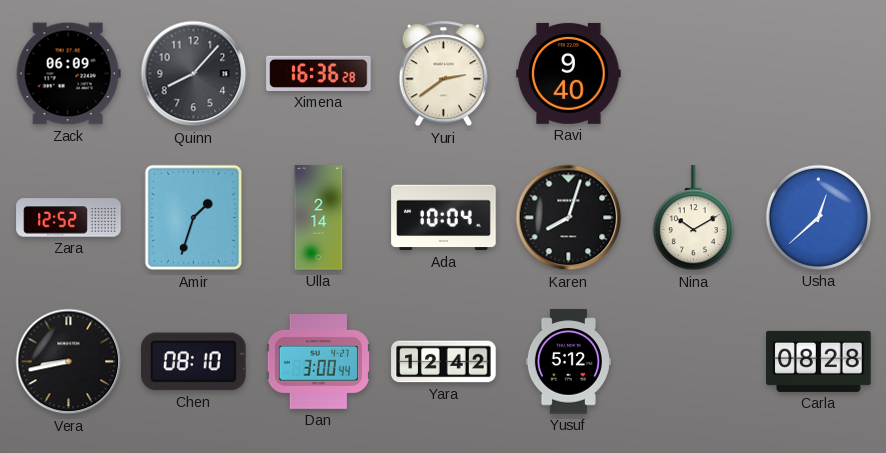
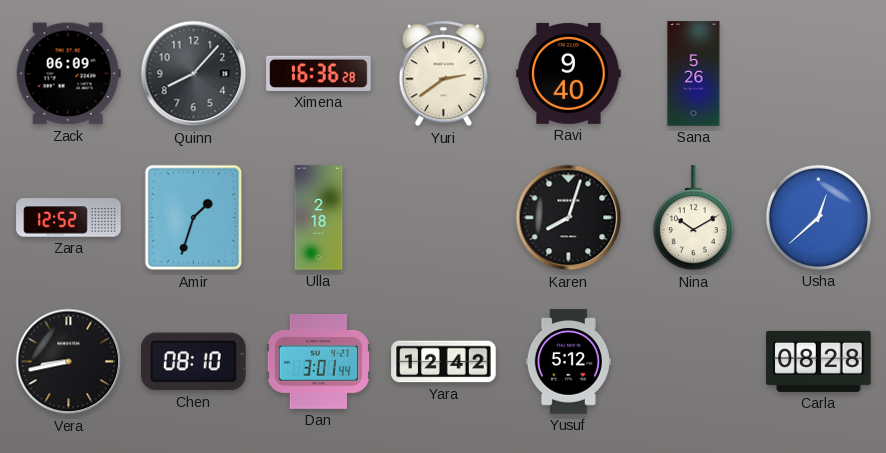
Sana: none -> 5:26 (694, 74)
Ulla: 2:14 -> 2:18 (319, 218)
Ada: 10:04 -> none (444, 218)
Dan: 3:00 -> 3:01 (318, 361)
